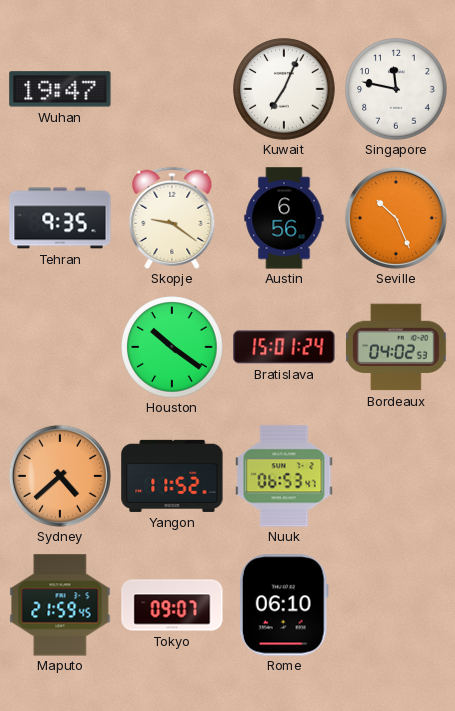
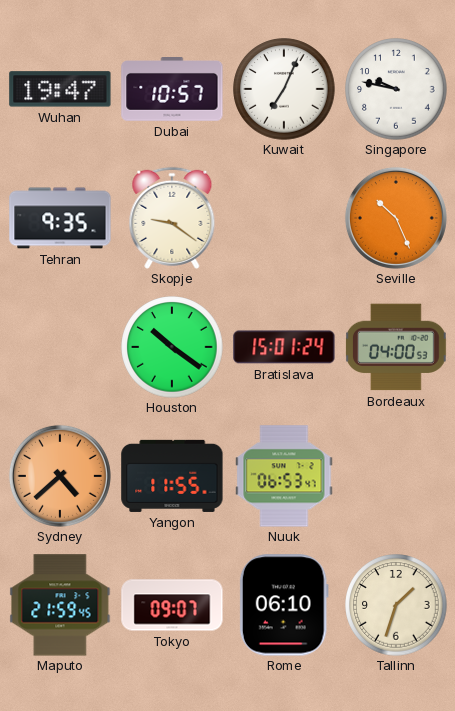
Dubai: none -> 10:57 (172, 90)
Singapore: 11:47 -> 9:47 (396, 89)
Austin: 6:56 -> none (284, 218)
Bordeaux: 04:02 -> 04:00 (397, 347)
Yangon: 11:52 -> 11:55 (172, 476)
Tallinn: none -> 1:33 (396, 605)
